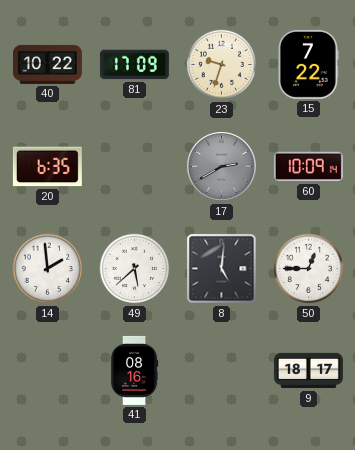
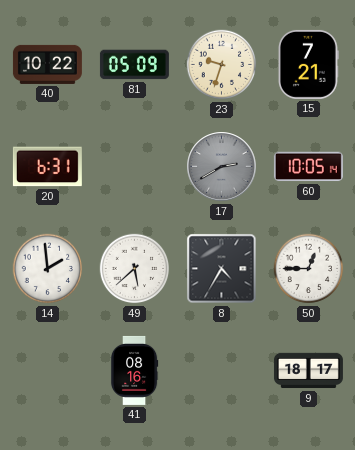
81: 17:09 -> 05:09 (134, 65)
15: 7:22 -> 7:21 (308, 64)
20: 6:35 -> 6:31 (47, 167)
60: 10:09 -> 10:05 (308, 167)
8: 5:01 -> 4:35 (222, 269)
